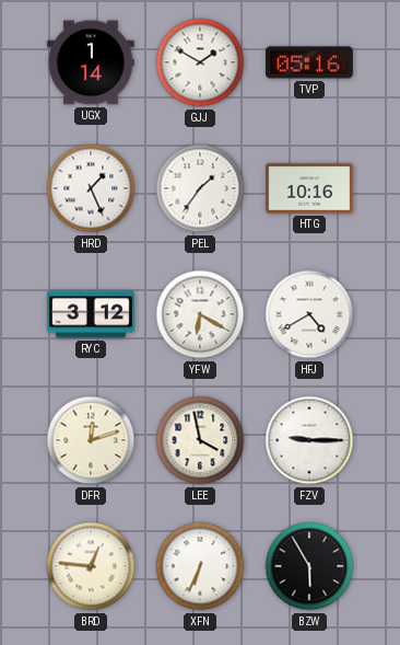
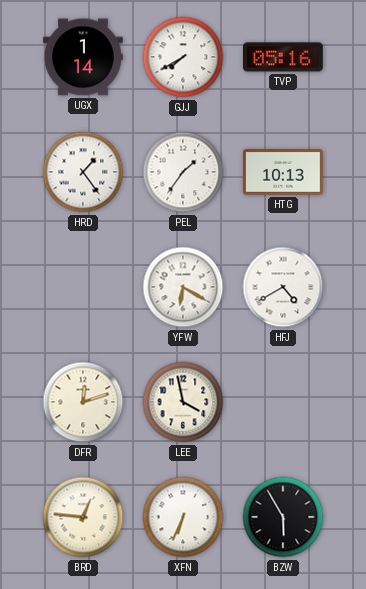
GJJ: 1:50 -> 7:40 (183, 57)
HRD: 1:26 -> 1:24 (83, 172)
HTG: 10:16 -> 10:13 (284, 172)
RYC: 3:12 -> none (91, 314)
FZV: 9:15 -> none (309, 440)
